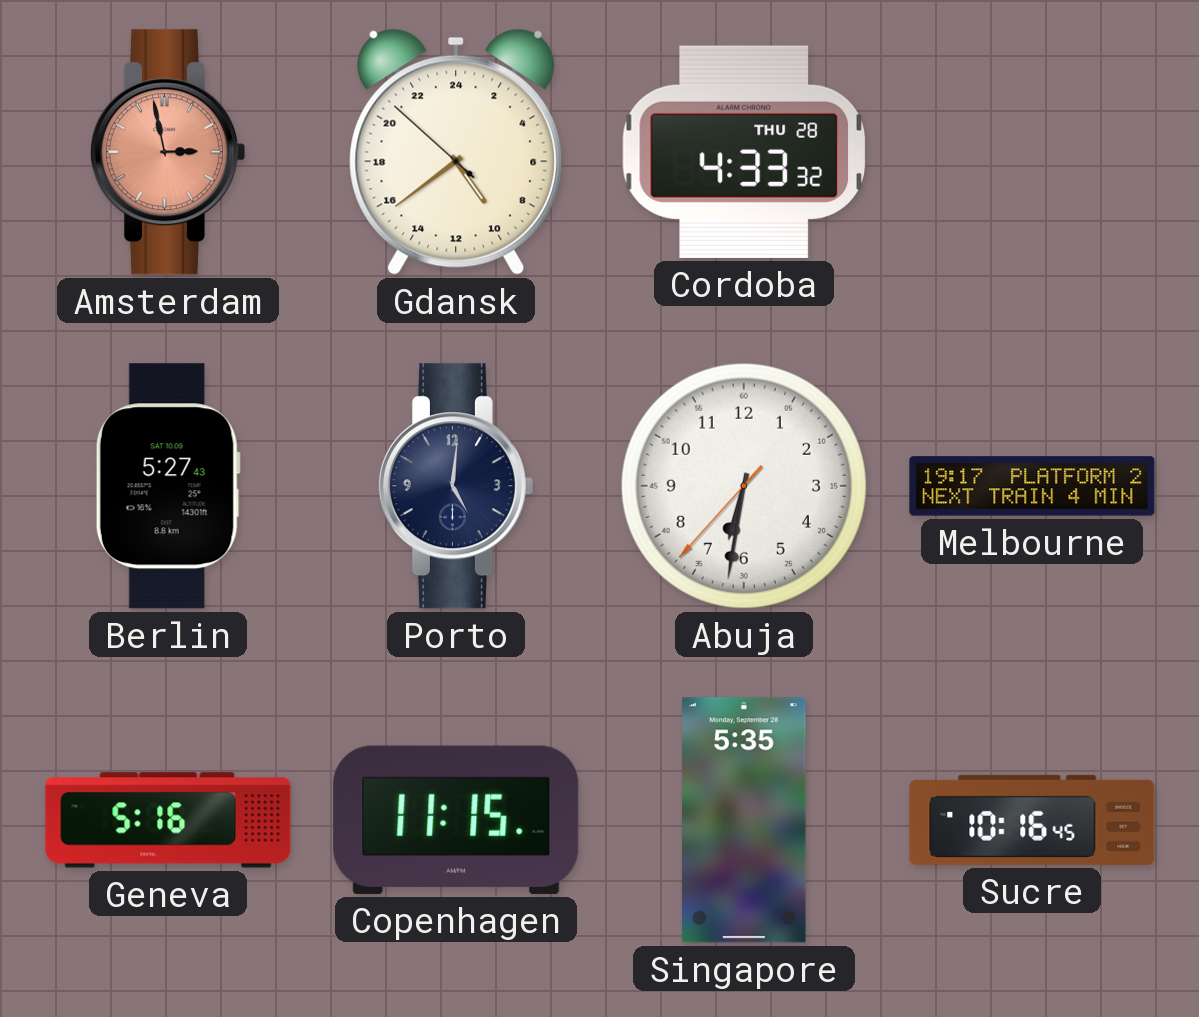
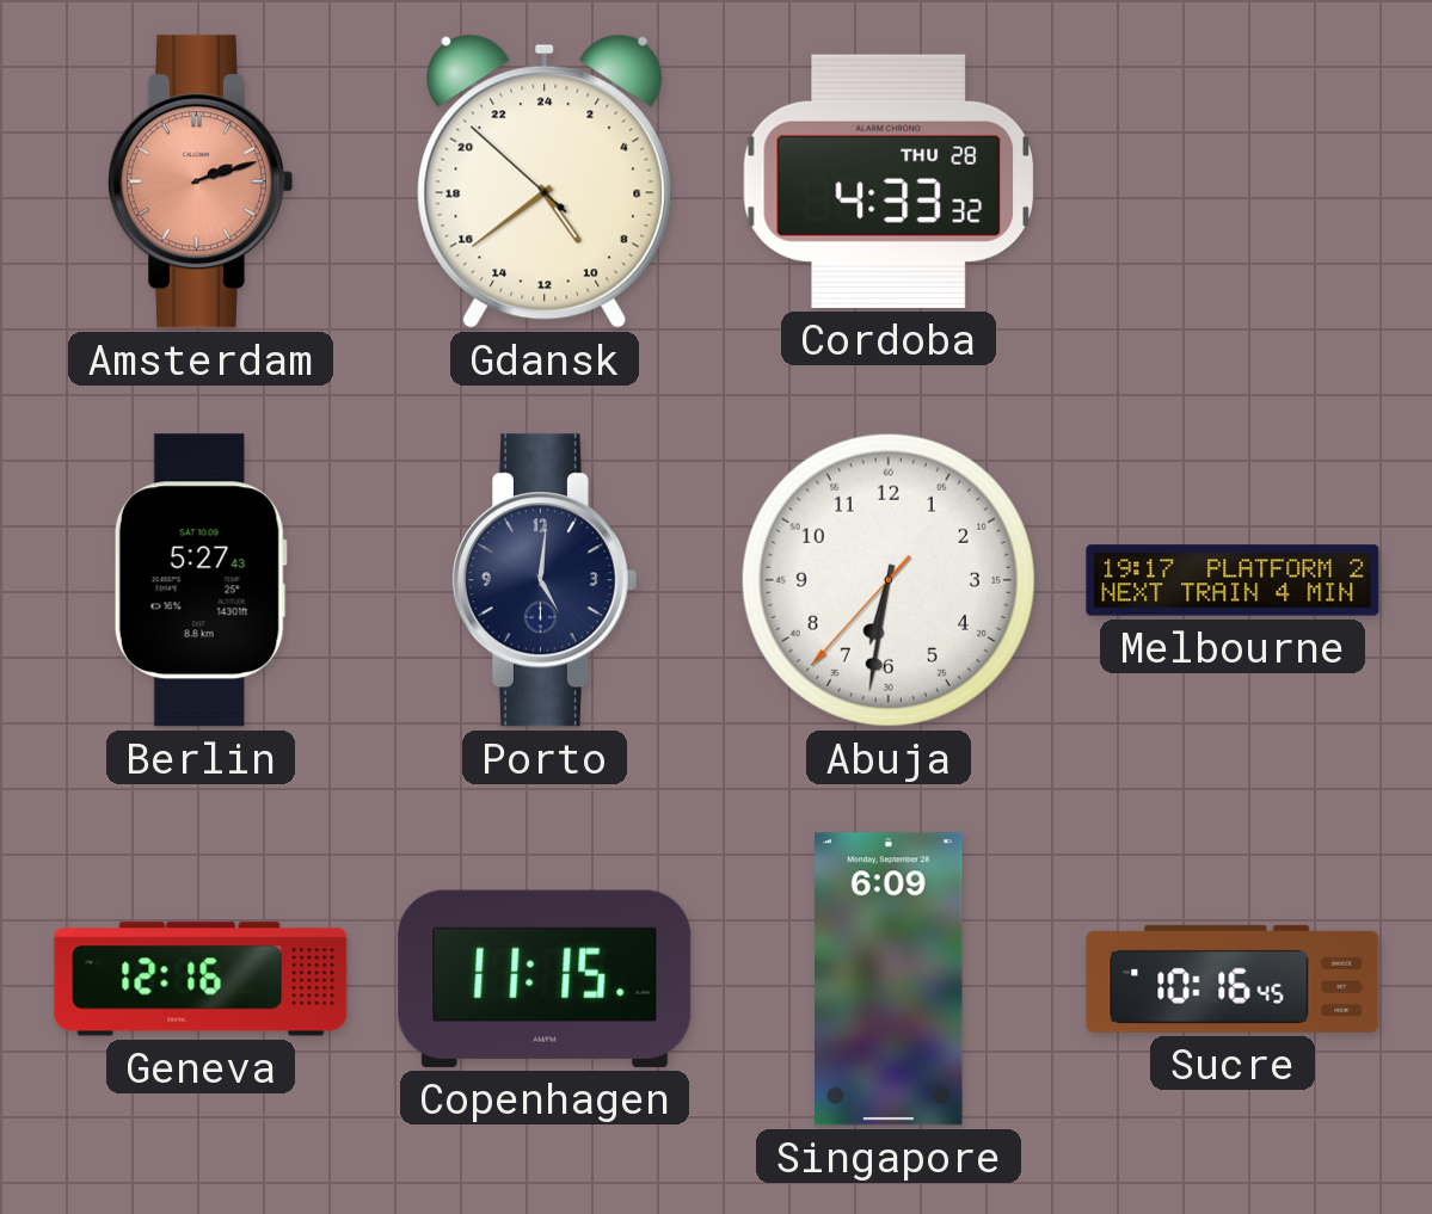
Amsterdam: 2:58 -> 2:12 (199, 181)
Geneva: 5:16 -> 12:16 (201, 979)
Singapore: 5:35 -> 6:09 (889, 979)
